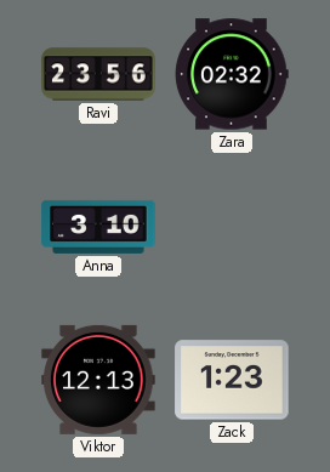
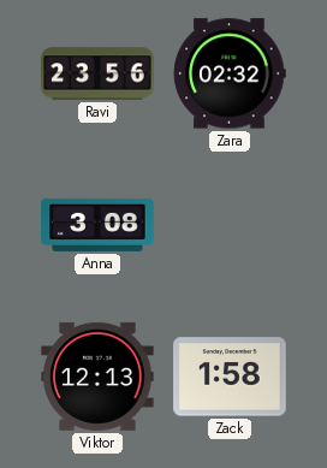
Anna: 3:10 -> 3:08 (97, 225)
Zack: 1:23 -> 1:58 (230, 377)
